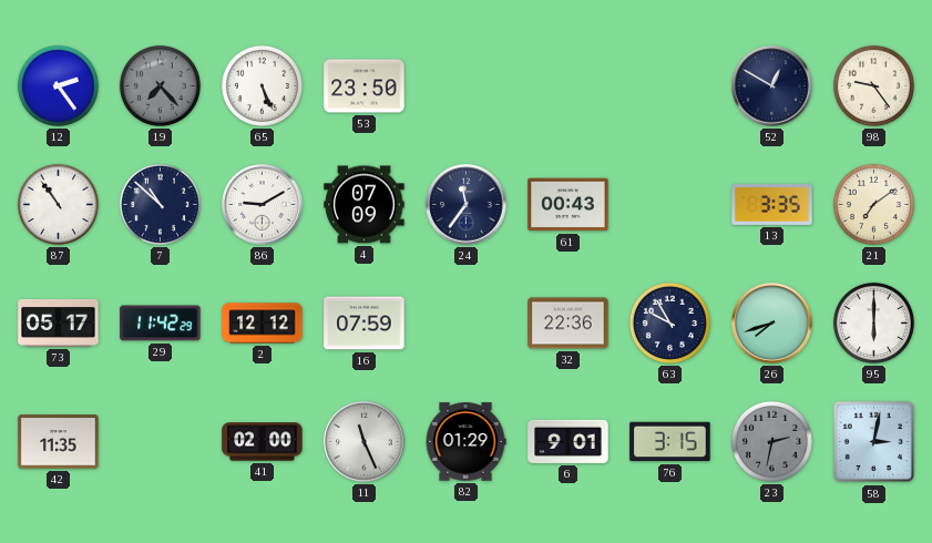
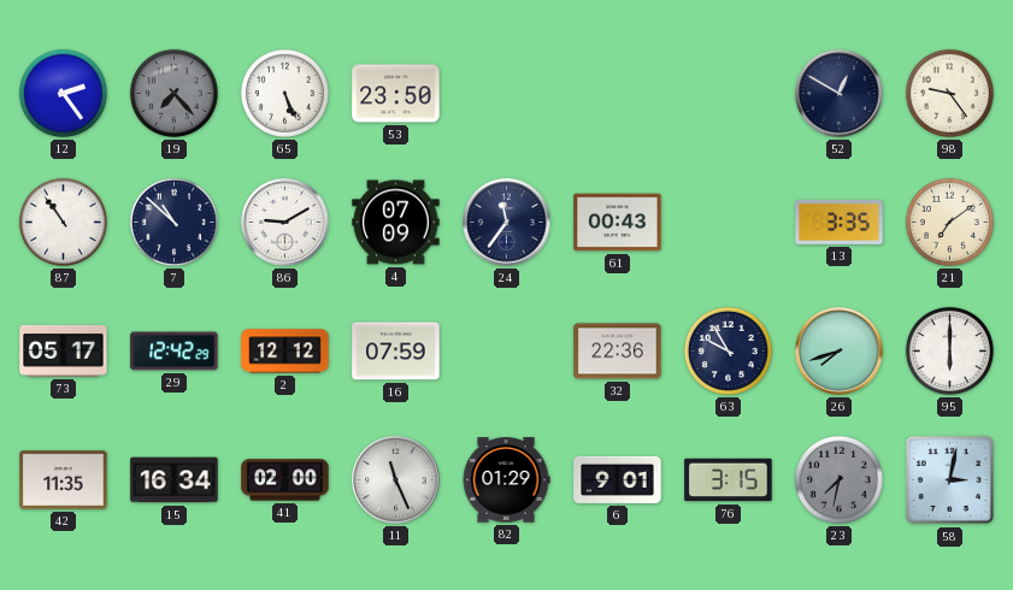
29: 11:42 -> 12:42 (175, 352)
15: none -> 16:34 (175, 480)
23: 2:32 -> 7:32 (838, 479)
